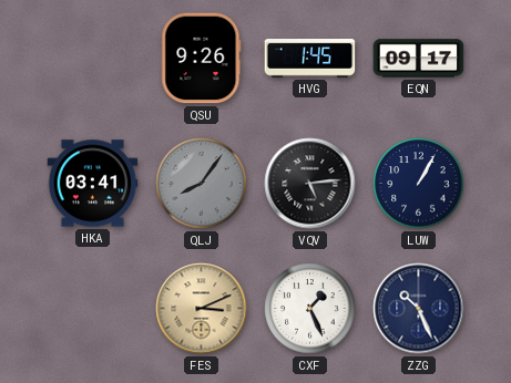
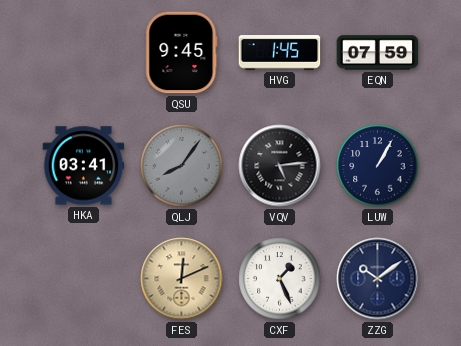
QSU: 9:26 -> 9:45 (182, 53)
EQN: 09:17 -> 07:59 (378, 53)
FES: 3:11 -> 12:11 (182, 279)
ZZG: 10:26 -> 10:09 (378, 279)
